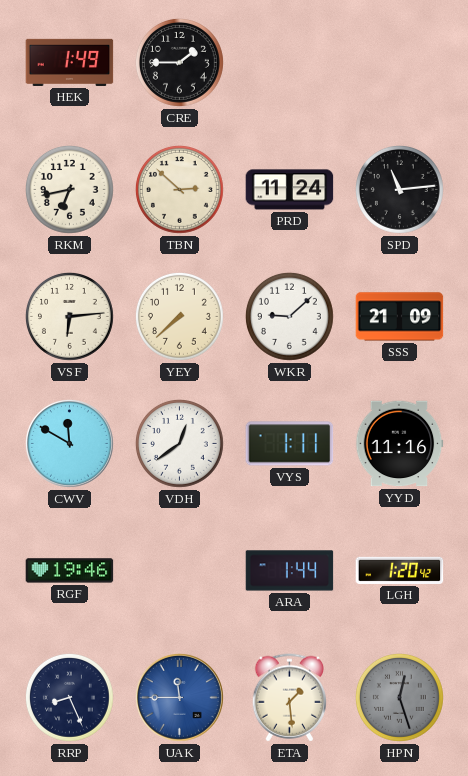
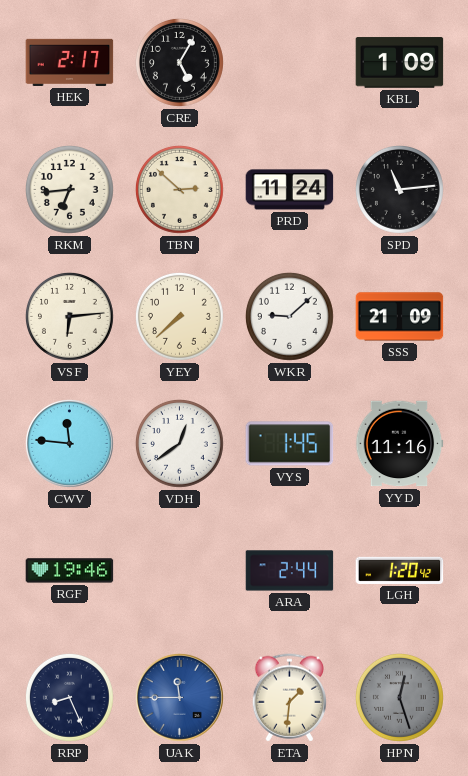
HEK: 1:49 -> 2:17 (70, 62)
CRE: 1:45 -> 5:05 (179, 62)
KBL: none -> 1:09 (400, 63)
RKM: 6:43 -> 6:44 (69, 189)
CWV: 11:50 -> 11:46 (70, 444)
VYS: 1:11 -> 1:45 (290, 444)
ARA: 1:44 -> 2:44 (290, 571)
ETA: 1:29 -> 1:31 (289, 698)
